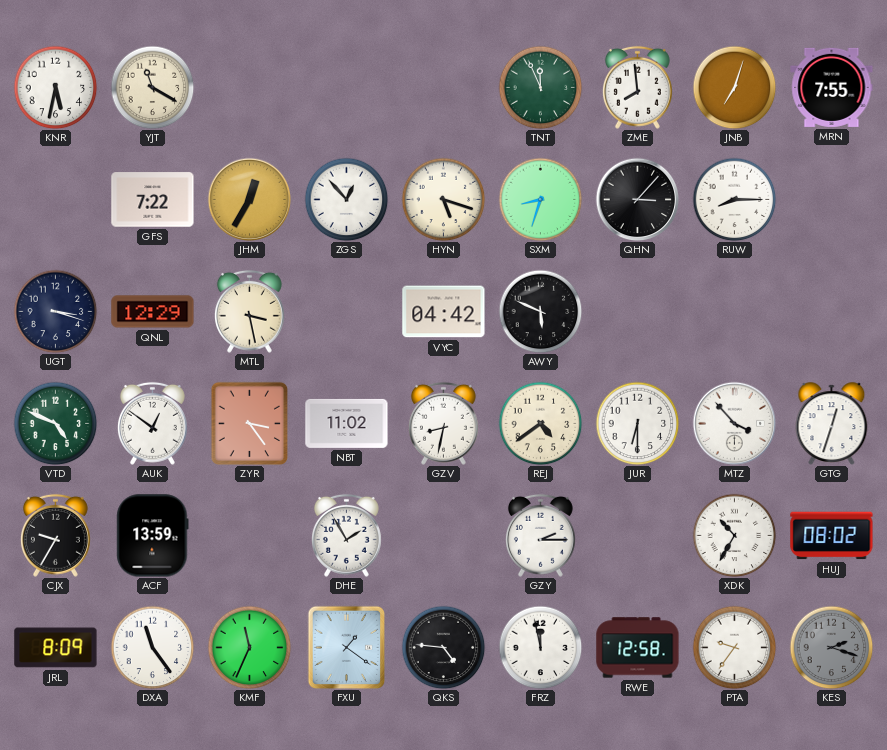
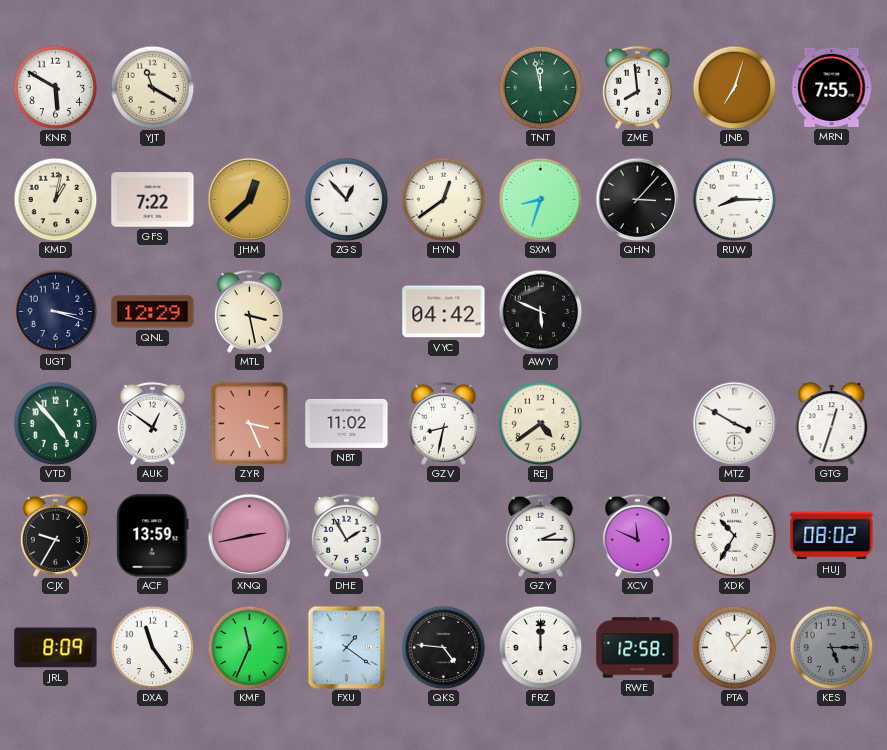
KNR: 5:32 -> 5:50 (55, 87)
TNT: 11:56 -> 11:58 (540, 87)
KMD: none -> 1:02 (55, 199)
JHM: 12:35 -> 12:38 (249, 199)
HYN: 5:18 -> 12:39 (443, 199)
VTD: 4:49 -> 4:53 (55, 423)
ZYR: 3:24 -> 3:26 (250, 423)
JUR: 6:30 -> none (637, 423)
MTZ: 3:53 -> 3:50 (734, 423)
XNQ: none -> 2:43 (249, 535)
XCV: none -> 11:49 (637, 535)
FRZ: 11:58 -> 12:00 (540, 647)
PTA: 9:36 -> 11:07 (734, 647)
KES: 2:18 -> 5:15 (831, 647)
